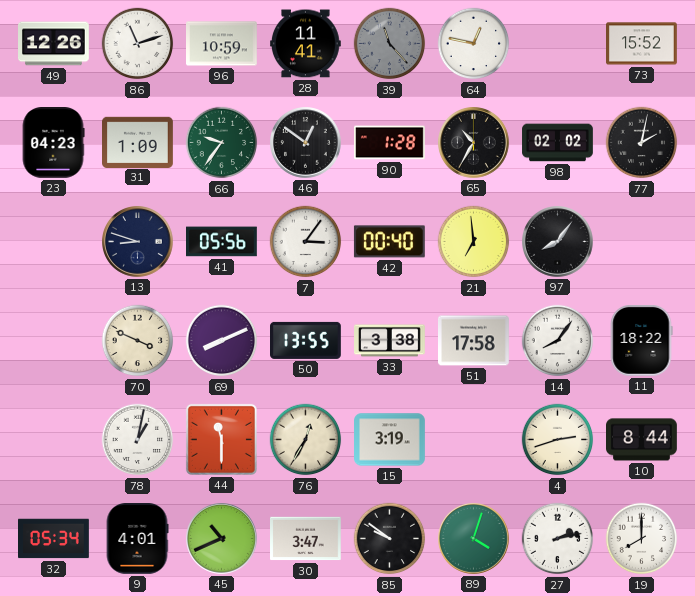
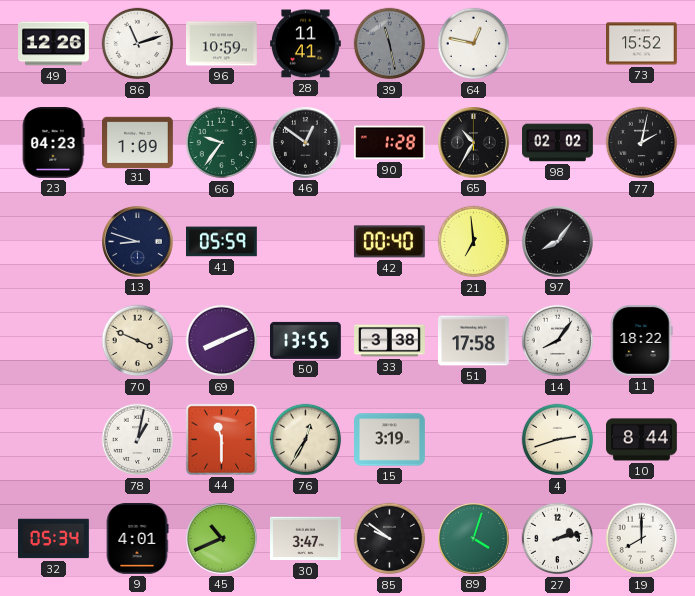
39: 11:23 -> 11:28 (390, 44)
41: 05:56 -> 05:59 (222, 242)
7: 3:06 -> none (306, 242)
